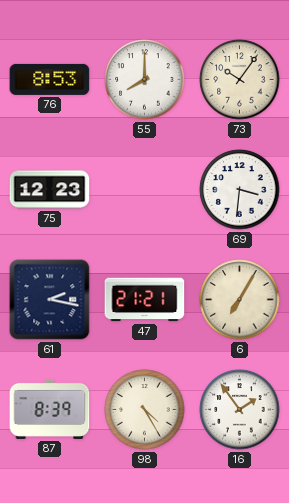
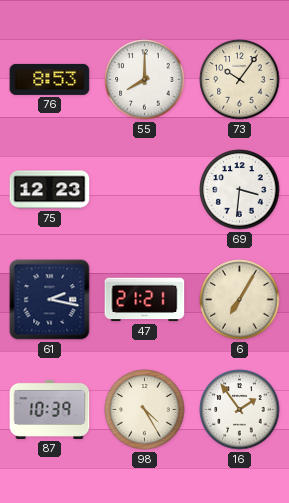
87: 8:39 -> 10:39 (50, 409)
